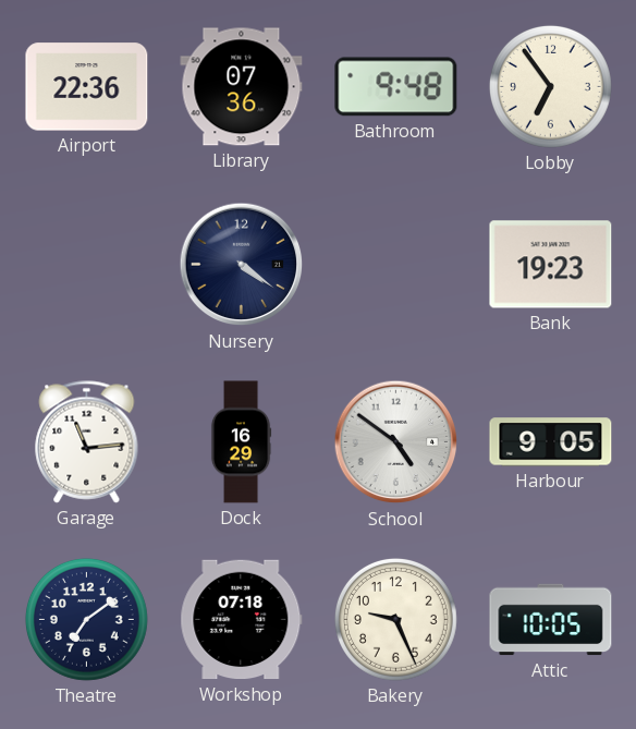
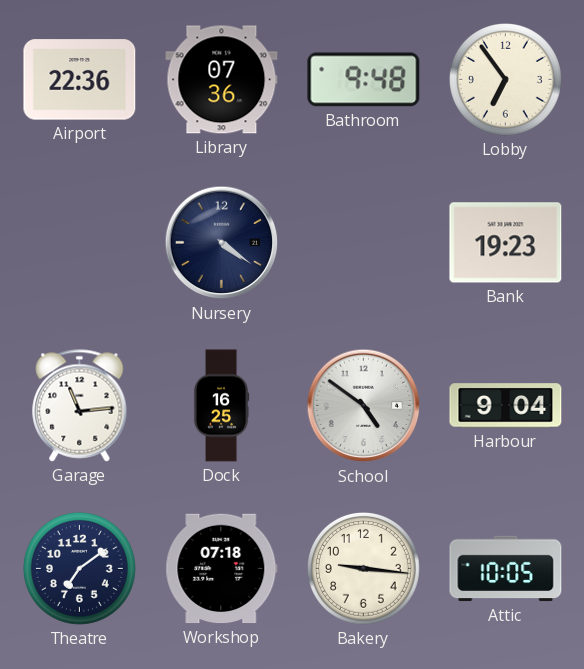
Dock: 16:29 -> 16:25 (221, 406)
Harbour: 9:05 -> 9:04 (506, 406)
Bakery: 9:26 -> 9:16 (363, 568)
